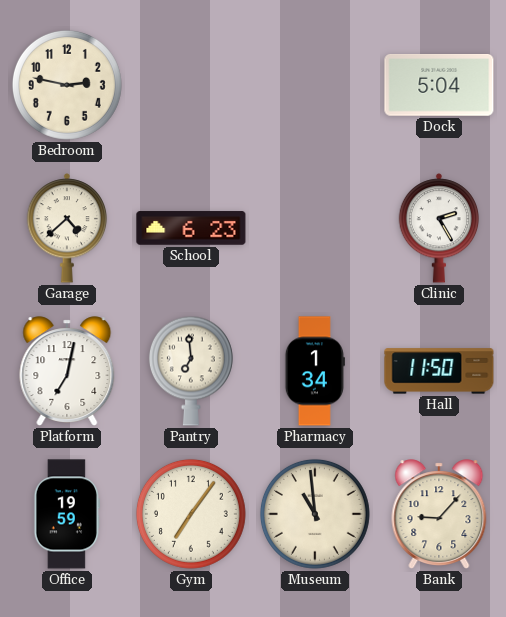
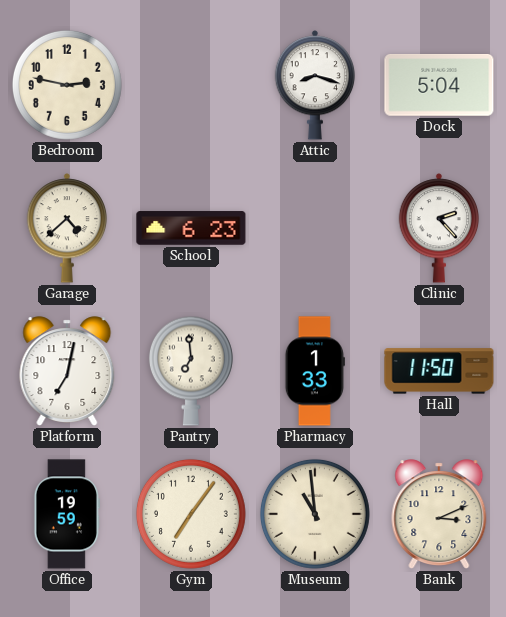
Attic: none -> 8:18 (315, 85)
Clinic: 2:25 -> 2:23 (439, 228)
Pharmacy: 1:34 -> 1:33 (315, 371)
Bank: 9:07 -> 3:11 (439, 514)
